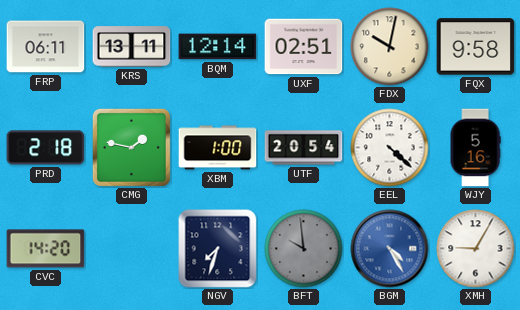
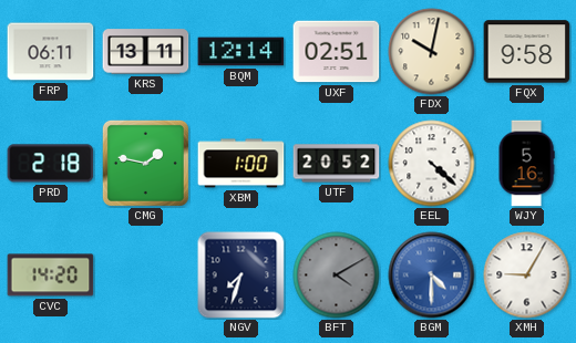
UTF: 20:54 -> 20:52 (337, 164)
BFT: 9:59 -> 4:10 (337, 276)
BGM: 4:25 -> 4:30 (432, 276)
